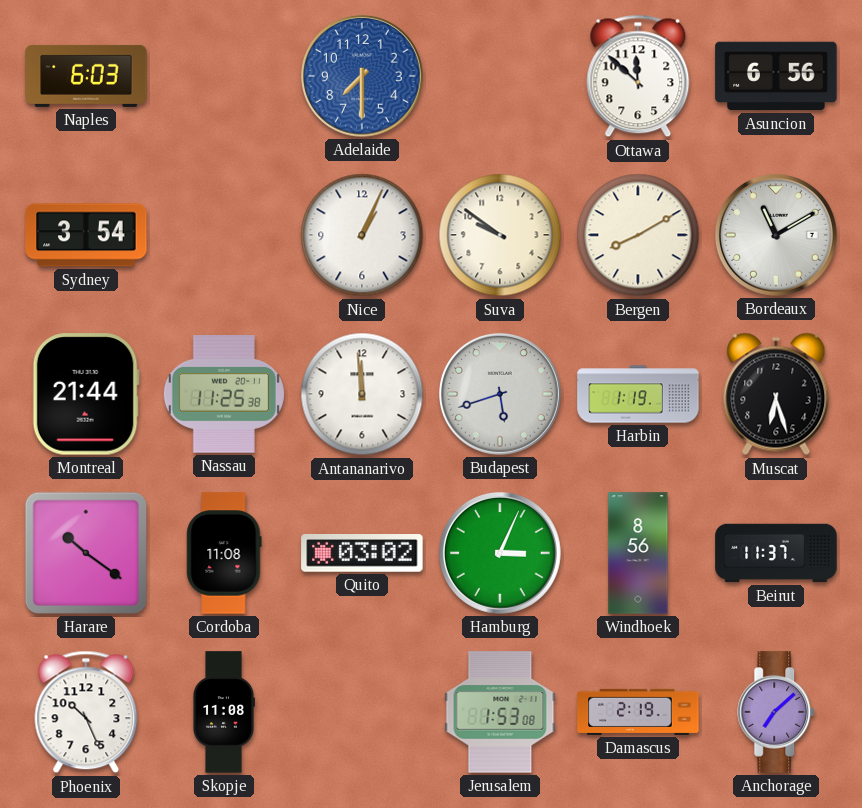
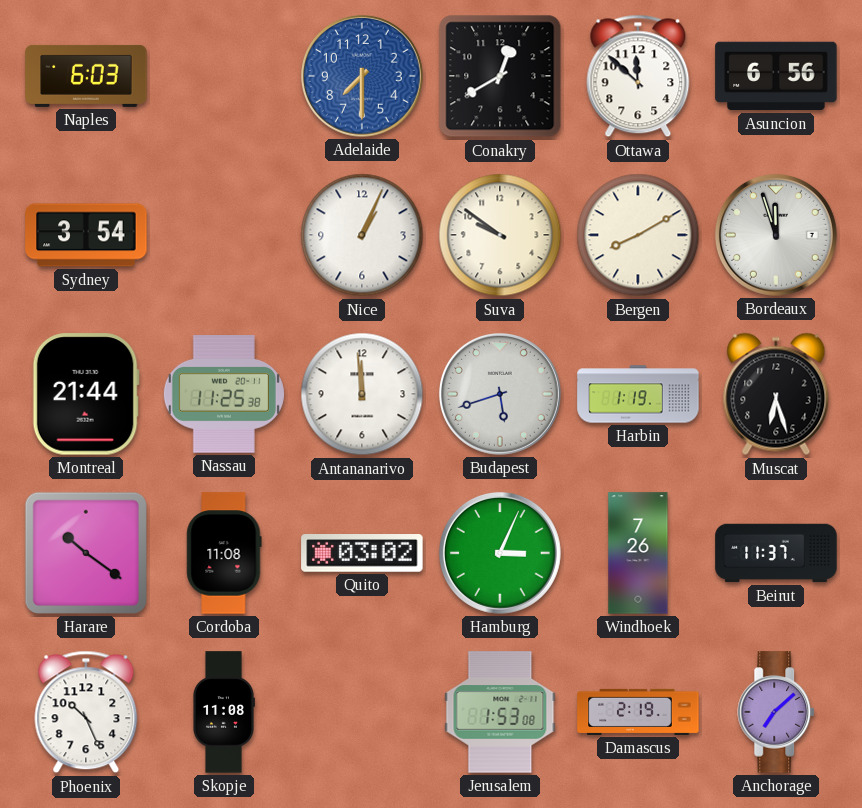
Conakry: none -> 12:40 (500, 76)
Bordeaux: 11:10 -> 11:57 (776, 235)
Windhoek: 8:56 -> 7:26 (638, 553)
